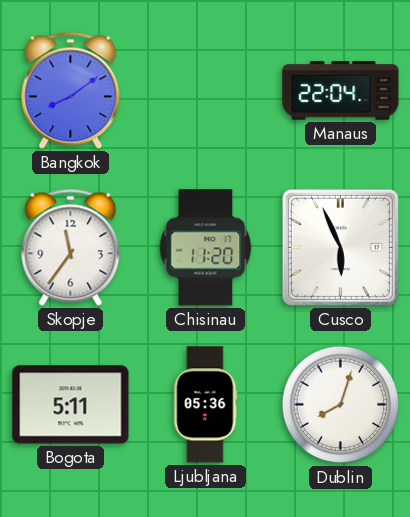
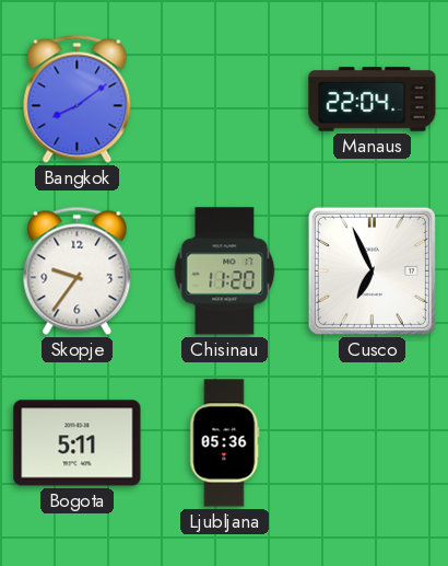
Skopje: 11:36 -> 9:36 (78, 270)
Cusco: 5:56 -> 6:56 (372, 270)
Dublin: 8:03 -> none (341, 405)
